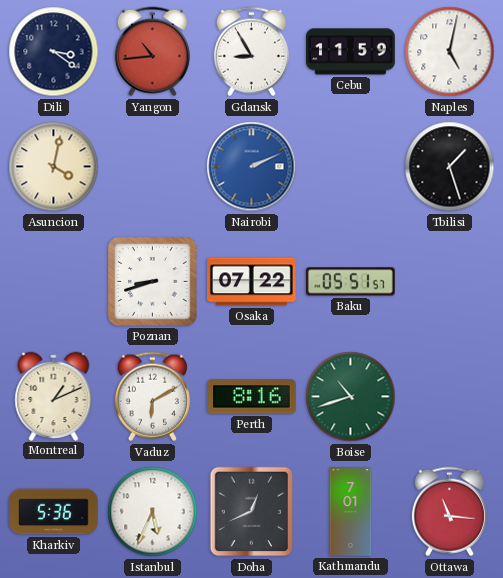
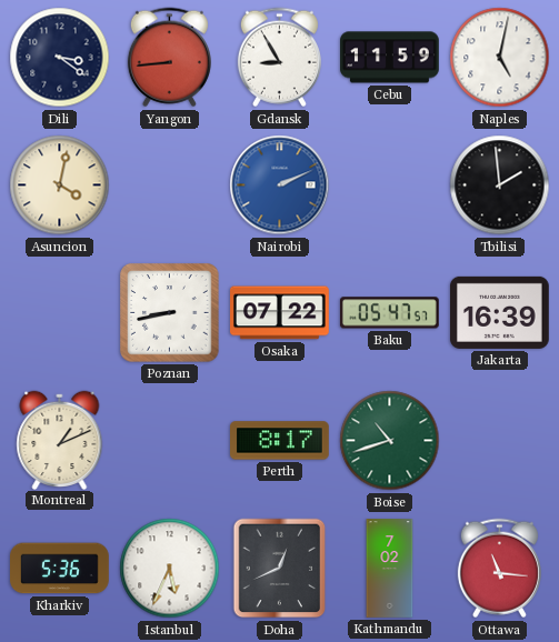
Yangon: 10:44 -> 8:44 (169, 58)
Tbilisi: 1:27 -> 1:59 (500, 185)
Poznan: 8:42 -> 8:43 (170, 313)
Baku: 05:51 -> 05:47 (389, 313)
Jakarta: none -> 16:39 (500, 312)
Vaduz: 6:10 -> none (152, 397)
Perth: 8:16 -> 8:17 (280, 441)
Kathmandu: 7:01 -> 7:02 (390, 569)
